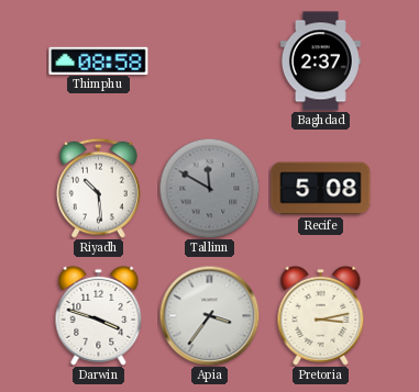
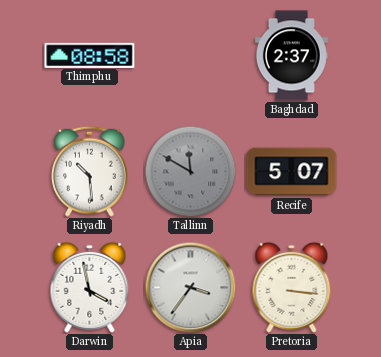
Recife: 5:08 -> 5:07 (292, 172)
Darwin: 3:48 -> 3:58 (90, 287)
Pretoria: 3:13 -> 3:16 (292, 287)
